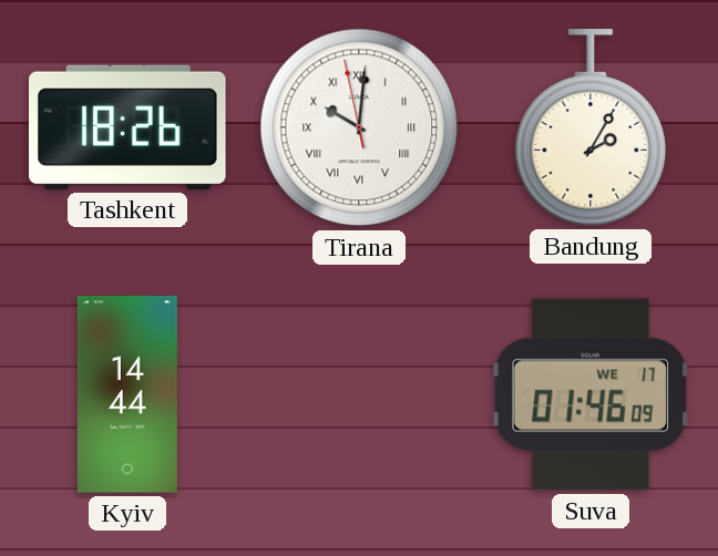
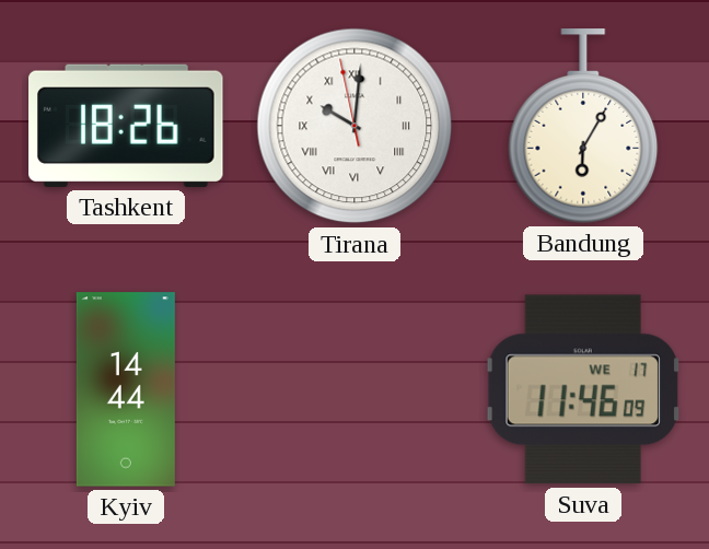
Bandung: 2:05 -> 6:05 (583, 126)
Suva: 01:46 -> 11:46 (582, 389)
